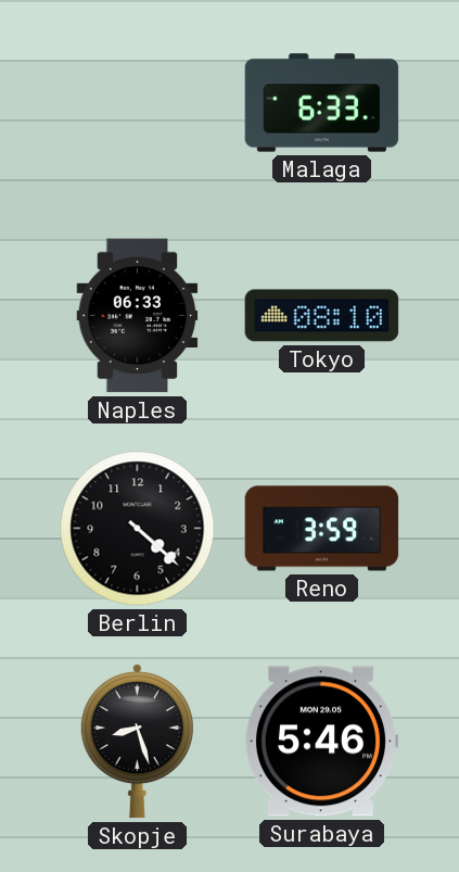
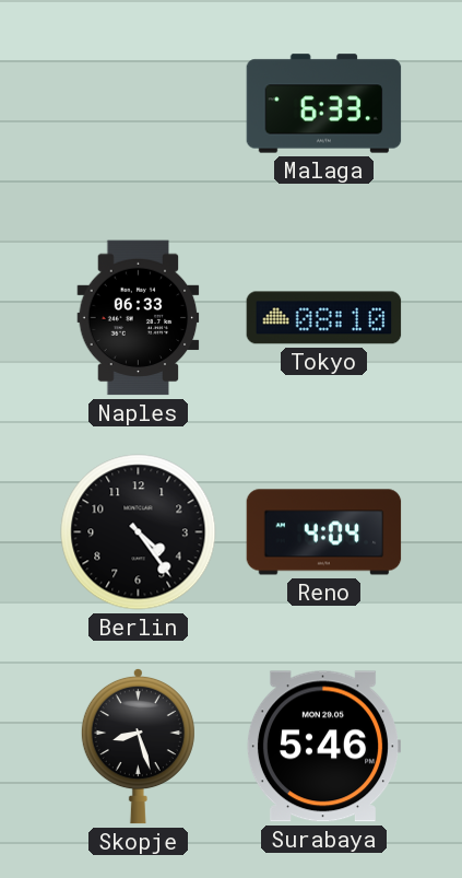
Berlin: 4:22 -> 4:24 (139, 532)
Reno: 3:59 -> 4:04 (324, 532)
